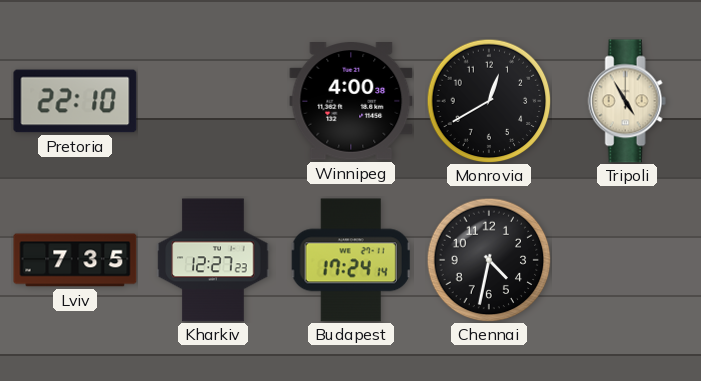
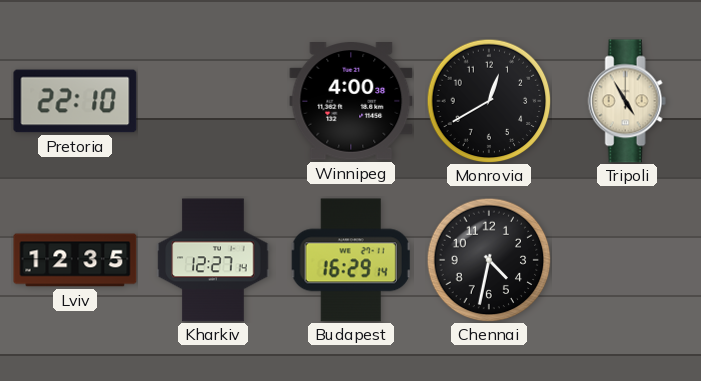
Lviv: 7:35 -> 12:35 (75, 260)
Kharkiv: 12:27:23 -> 12:27:14 (213, 260)
Budapest: 17:24 -> 16:29 (351, 260)
